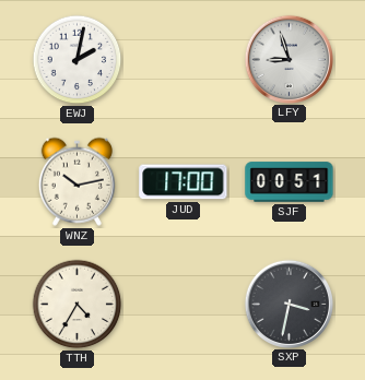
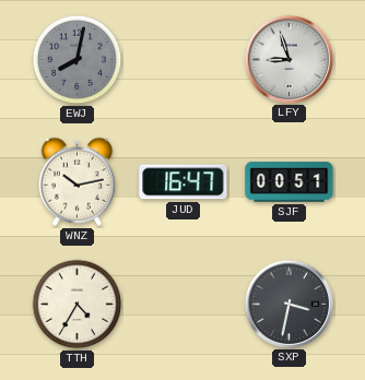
EWJ: 2:02 -> 8:02 (78, 60)
EWJ dial: white -> grey (78, 60)
JUD: 17:00 -> 16:47 (184, 182)
